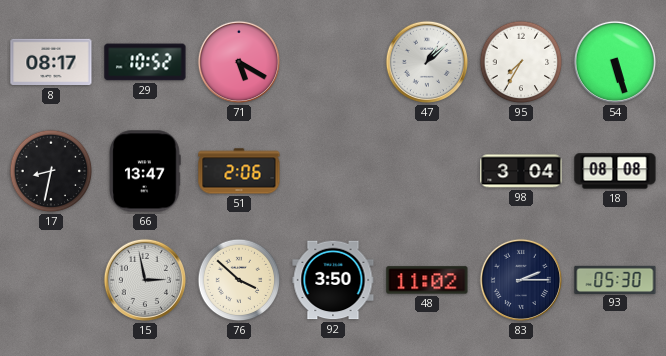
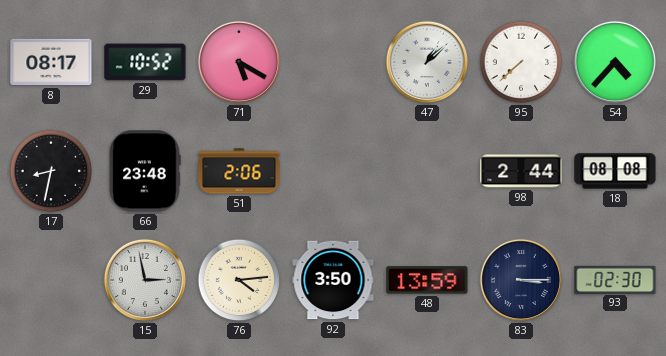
95: 7:35 -> 7:38 (521, 62)
54: 5:27 -> 4:37 (615, 62)
66: 13:47 -> 23:48 (145, 171)
98: 3:04 -> 2:44 (521, 171)
76: 3:52 -> 4:14 (239, 280)
48: 11:02 -> 13:59 (427, 280)
83: 2:15 -> 3:15 (521, 280)
93: 05:30 -> 02:30 (615, 279)
